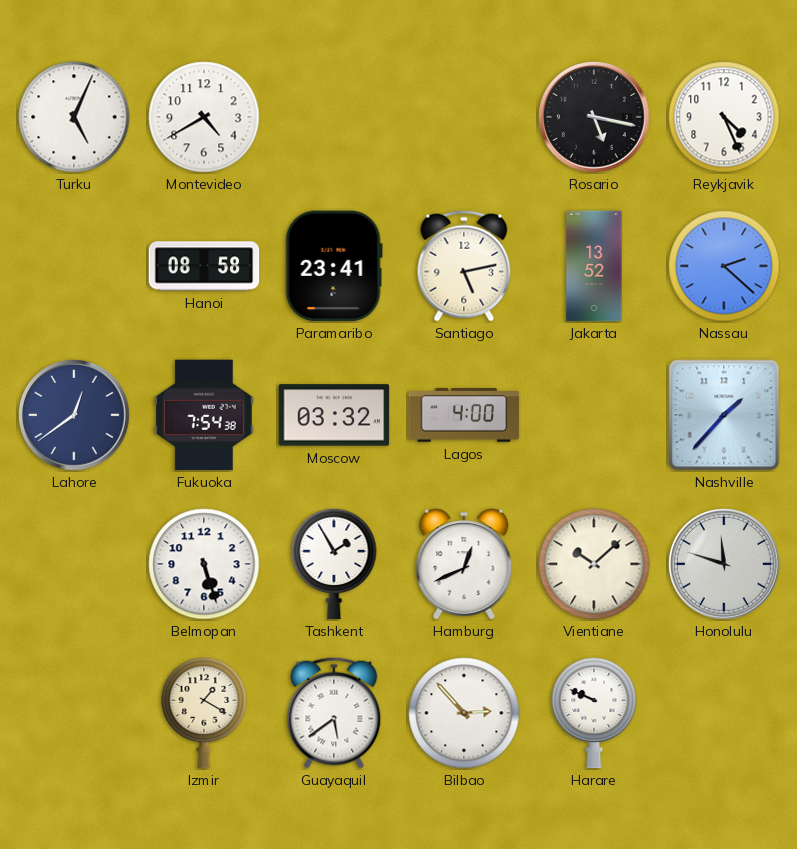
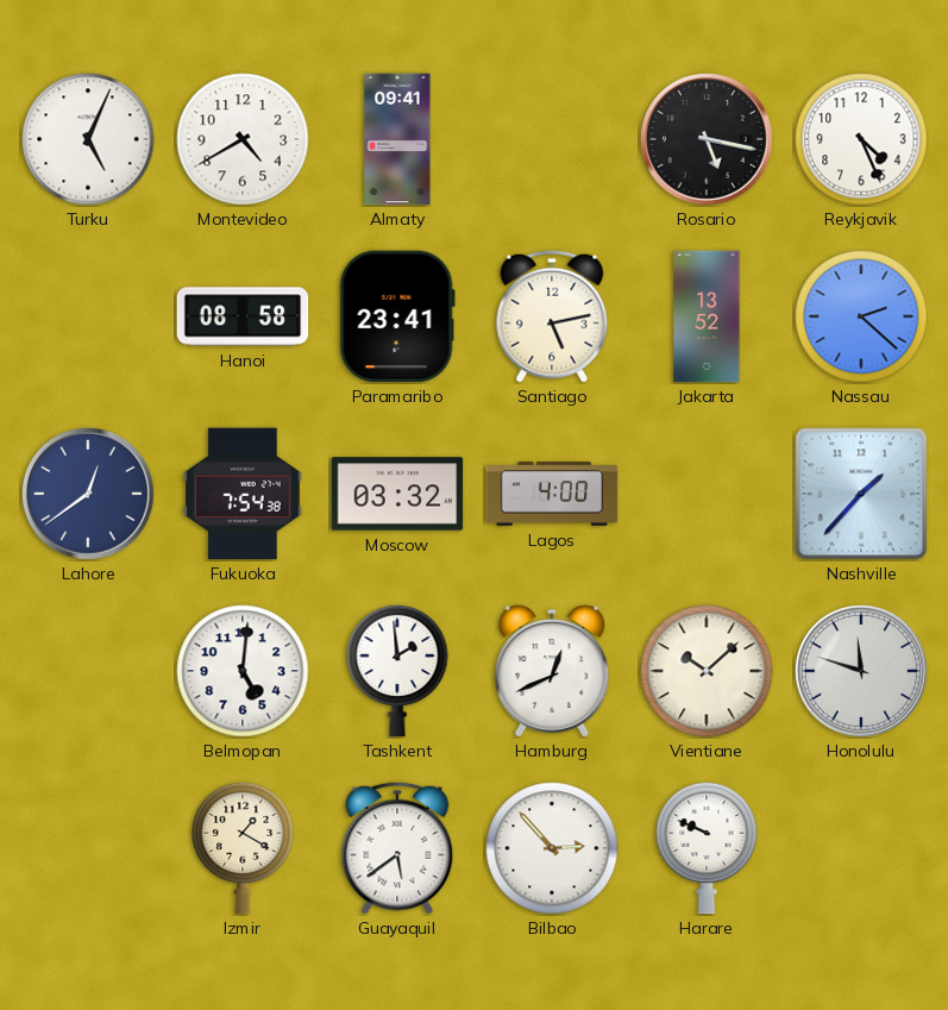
Almaty: none -> 09:41 (397, 139)
Belmopan: 5:27 -> 5:01 (243, 671)
Tashkent: 1:55 -> 1:59 (397, 671)
